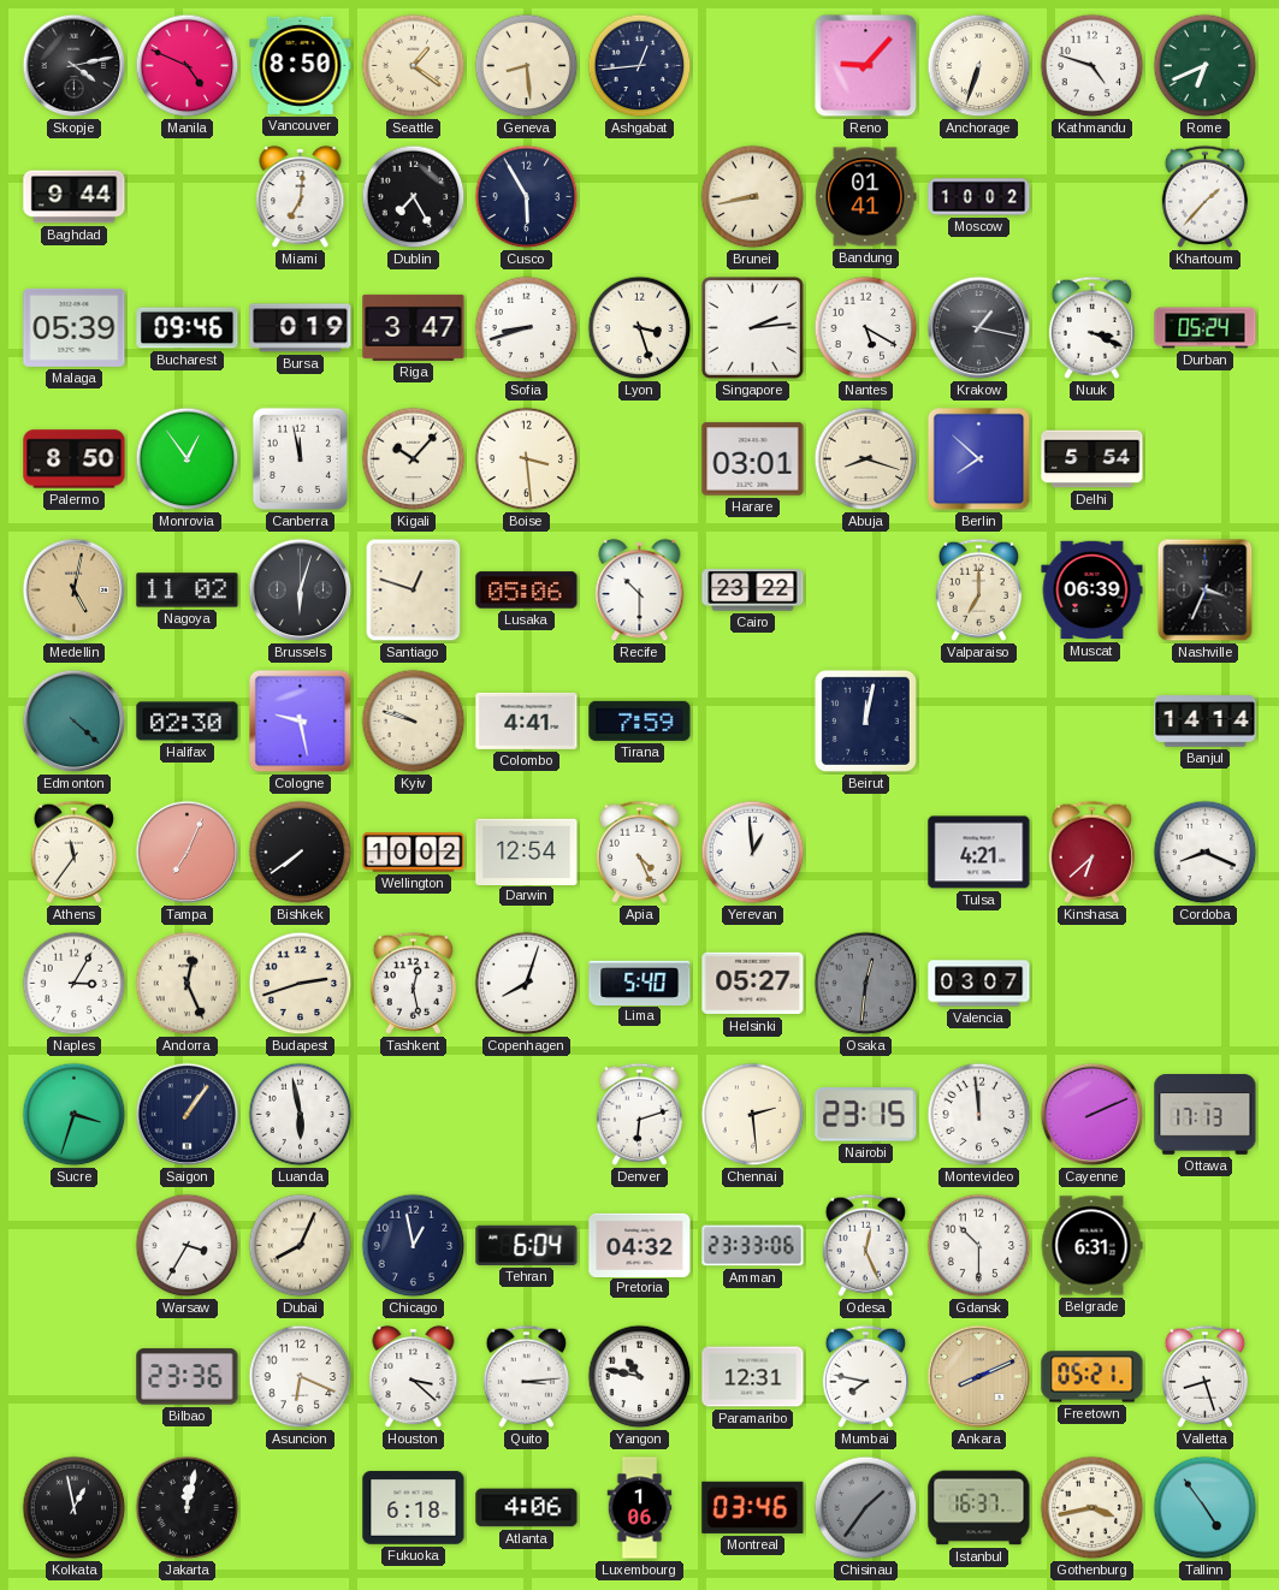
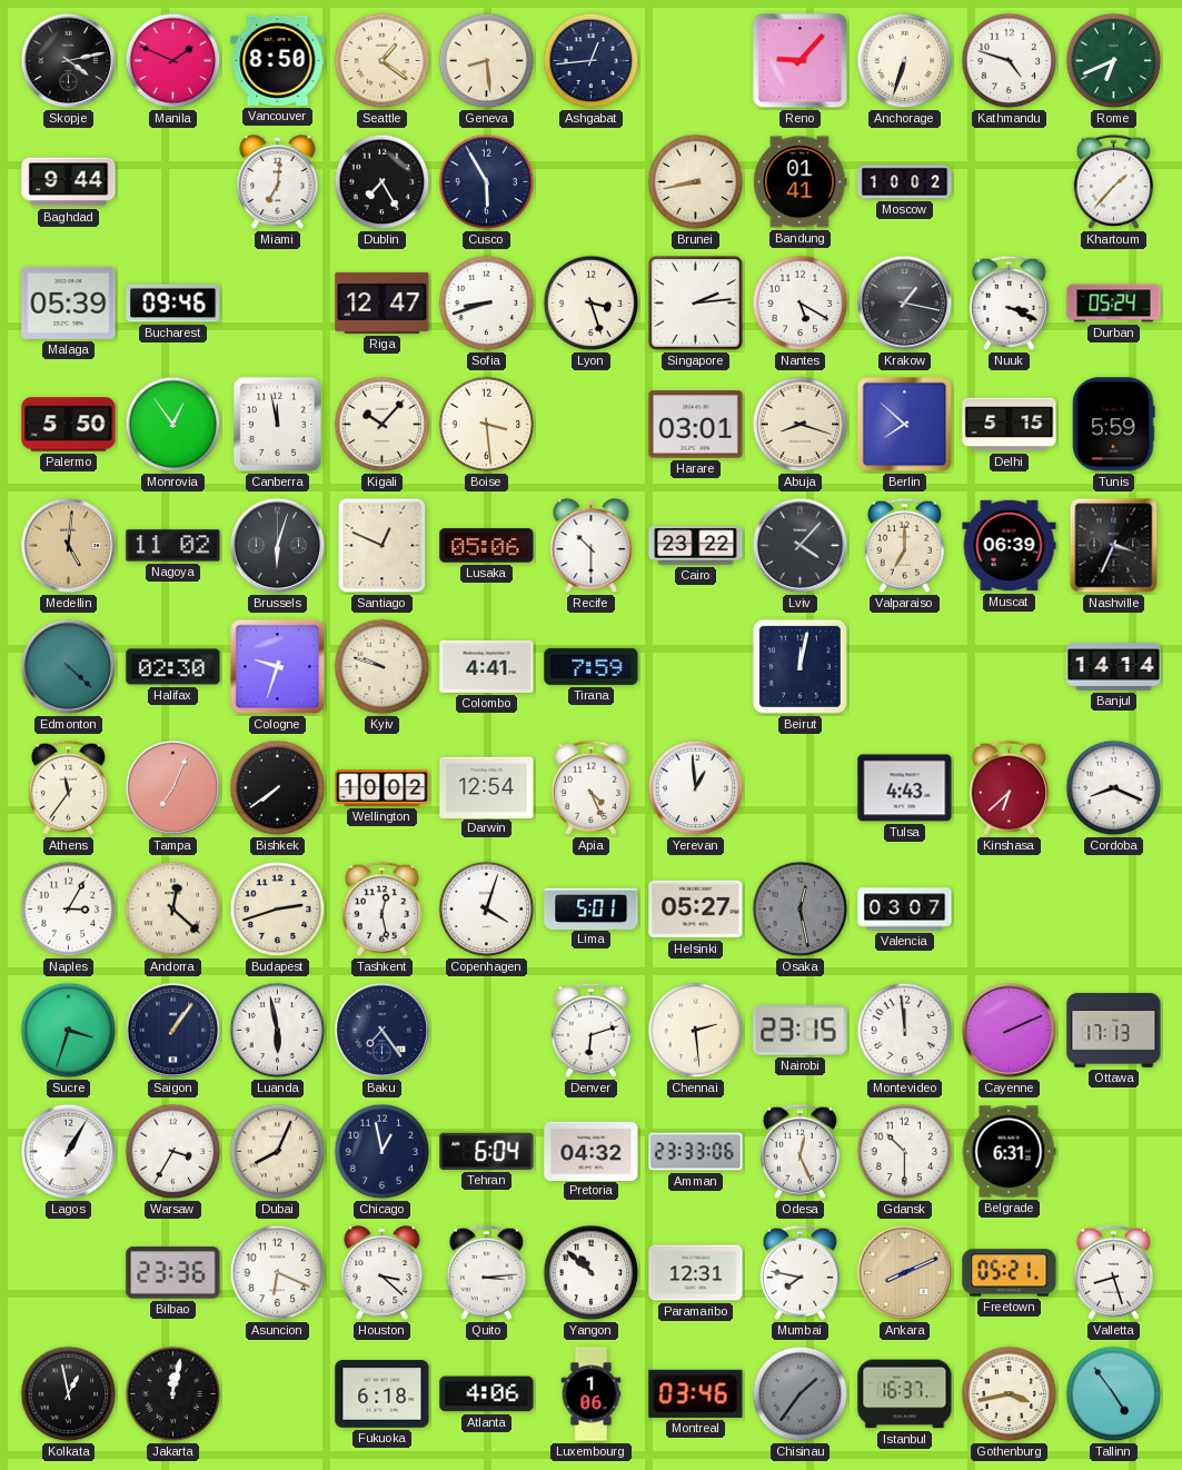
Manila: 4:49 -> 1:49 (173, 61)
Bursa: 0:19 -> none (301, 328)
Riga: 3:47 -> 12:47 (383, 302)
Palermo: 8:50 -> 5:50 (69, 425)
Delhi: 5:54 -> 5:15 (1010, 425)
Tunis: none -> 5:59 (1113, 425)
Medellin: 5:02 -> 5:01 (69, 546)
Santiago: 12:48 -> 12:49 (383, 546)
Lviv: none -> 4:07 (801, 546)
Cologne: 9:28 -> 9:33 (278, 667)
Tulsa: 4:21 -> 4:43 (905, 788)
Andorra: 12:26 -> 12:22 (173, 910)
Copenhagen: 8:03 -> 4:03 (487, 910)
Lima: 5:40 -> 5:01 (592, 908)
Osaka: 12:31 -> 12:28 (801, 910)
Baku: none -> 7:24 (383, 1031)
Lagos: none -> 1:05 (69, 1152)
Yangon: 10:47 -> 10:52 (592, 1273)
